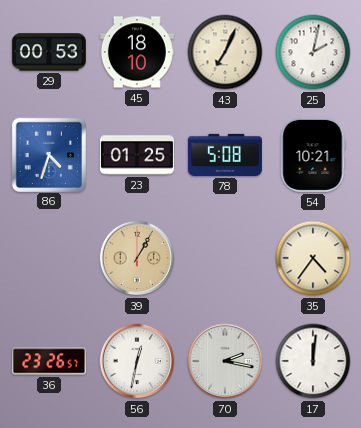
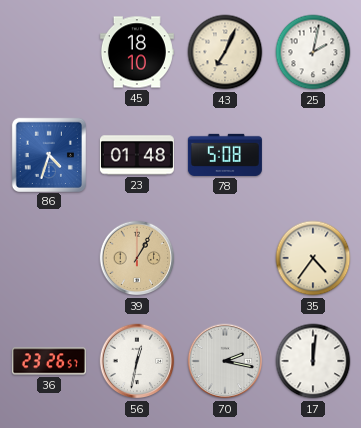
29: 00:53 -> none (49, 52)
23: 01:25 -> 01:48 (137, 155)
54: 10:21 -> none (313, 155)
